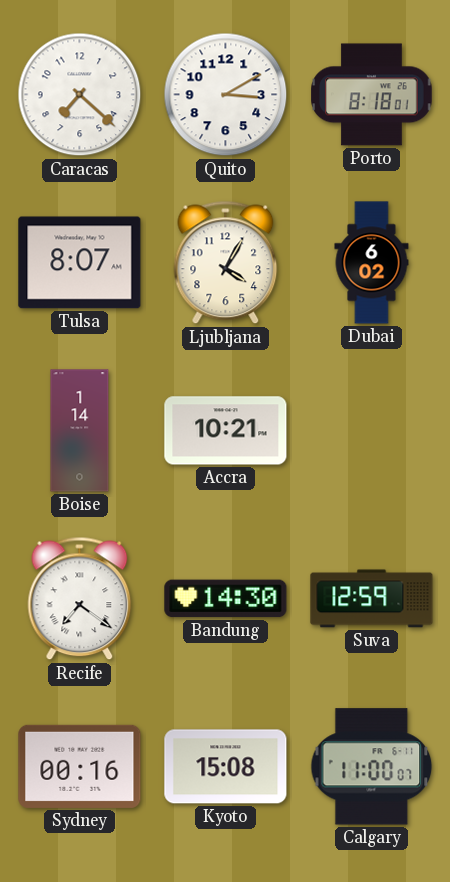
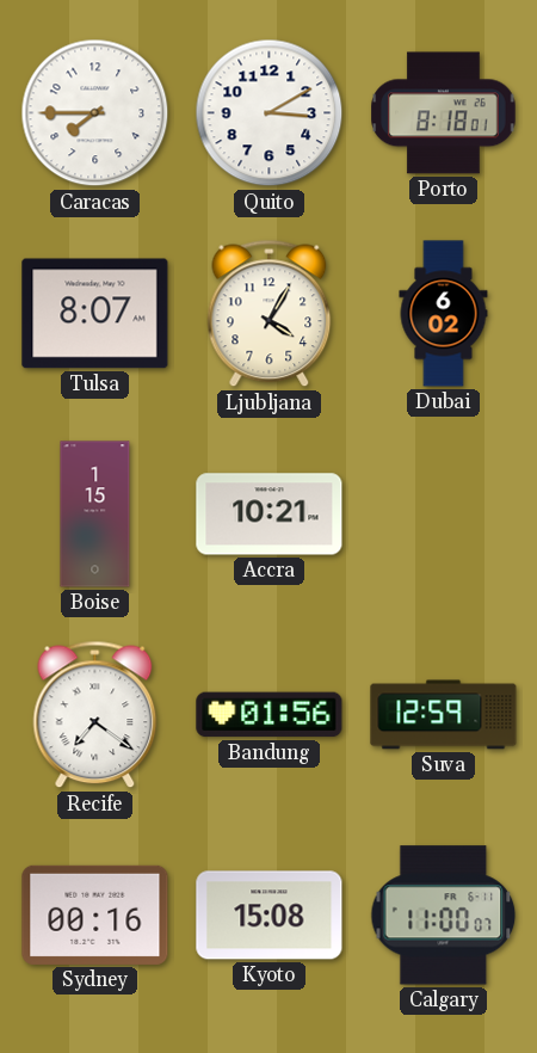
Caracas: 7:22 -> 7:45 (95, 113)
Boise: 1:14 -> 1:15 (95, 515)
Bandung: 14:30 -> 01:56 (270, 715)
